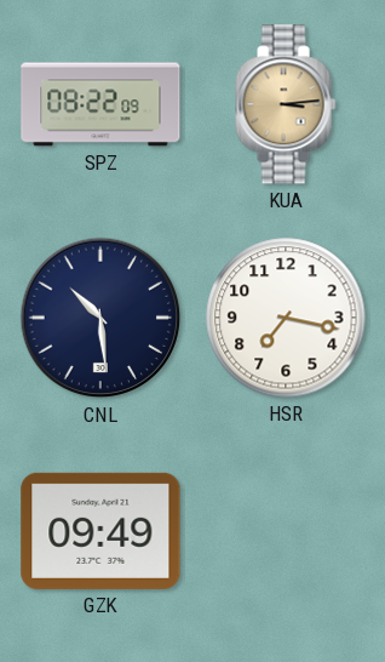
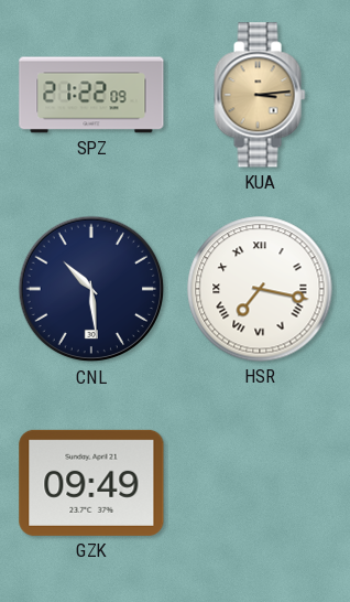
SPZ: 08:22 -> 21:22 (91, 95)
HSR numerals: Arabic -> Roman (260, 289)
